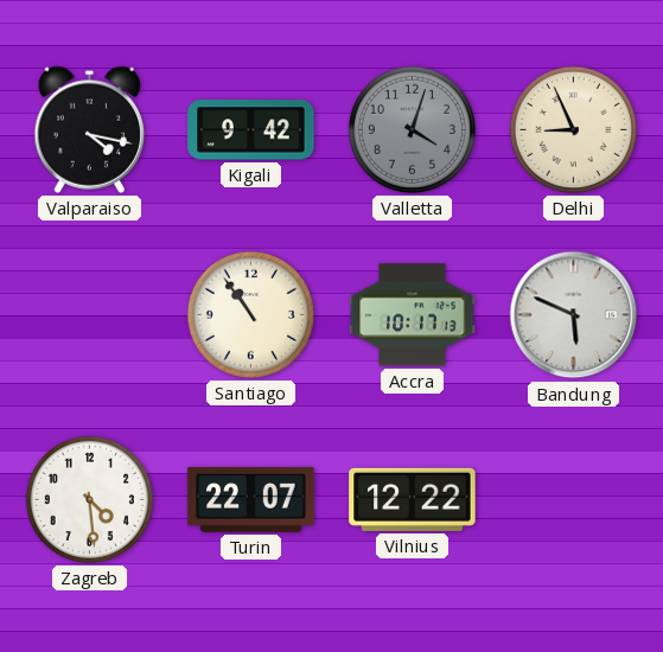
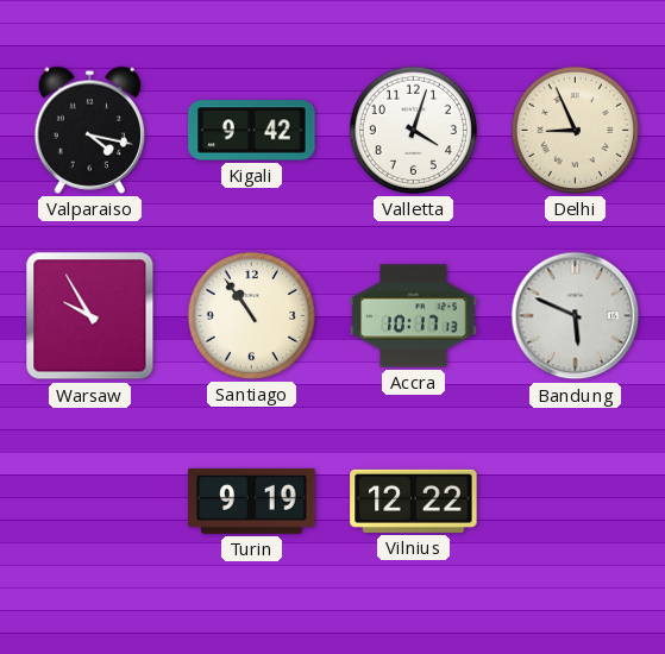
Valletta dial: grey -> white (413, 130)
Warsaw: none -> 9:55 (90, 316)
Zagreb: 4:29 -> none (89, 499)
Turin: 22:07 -> 9:19 (252, 501)
